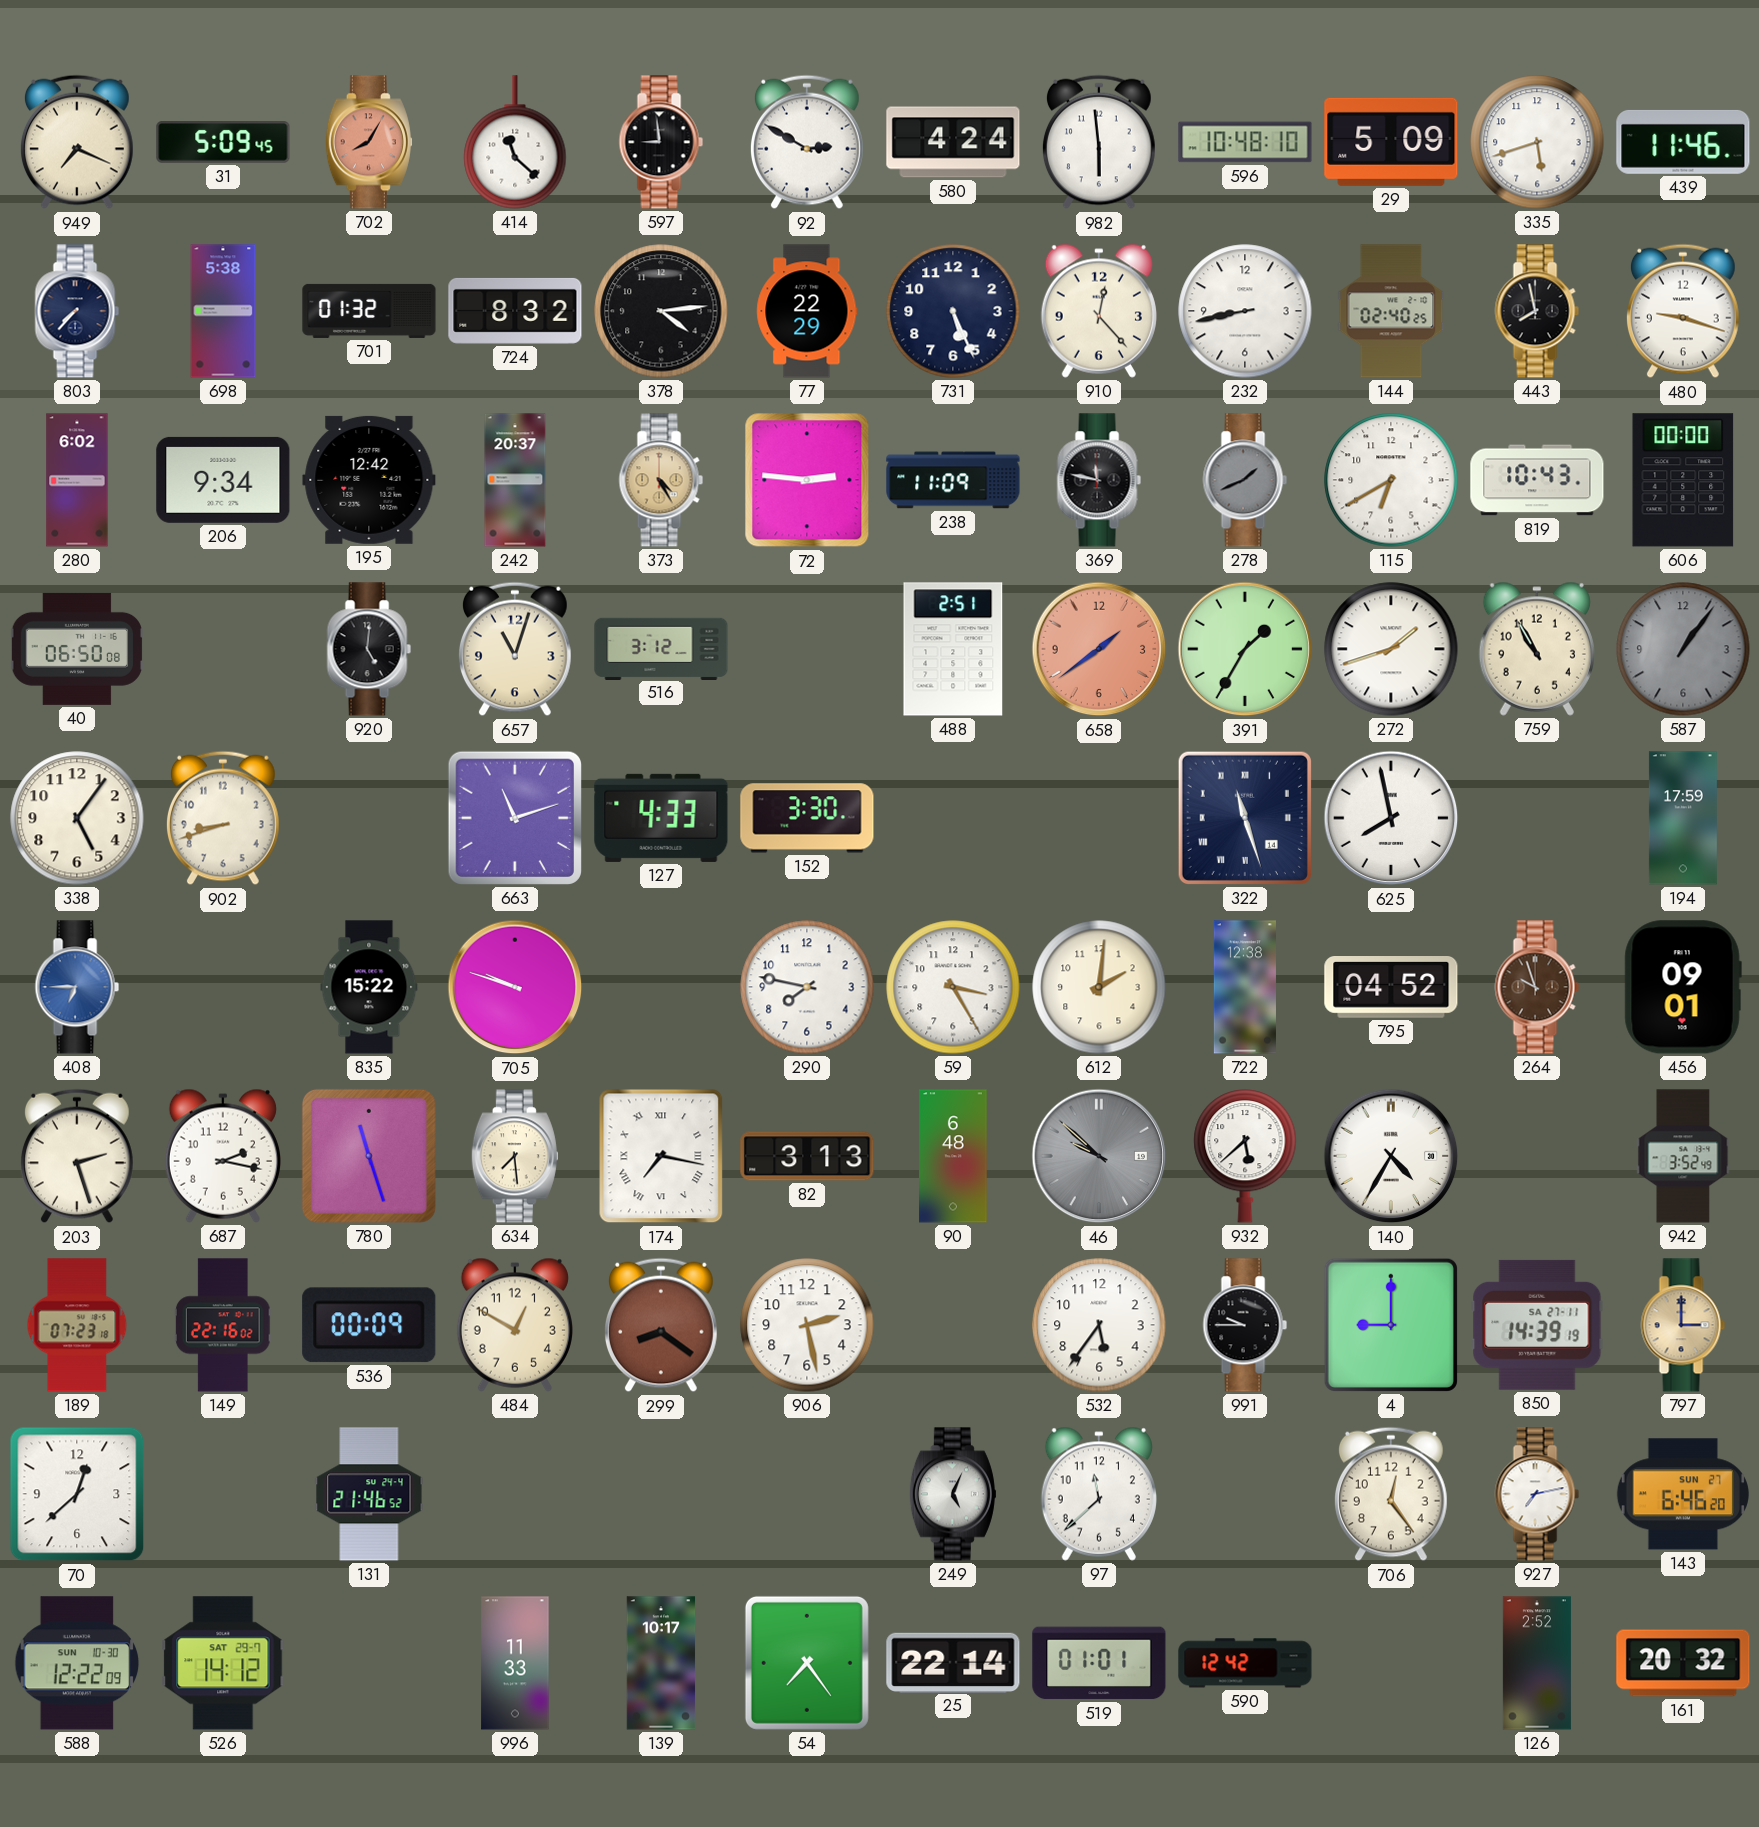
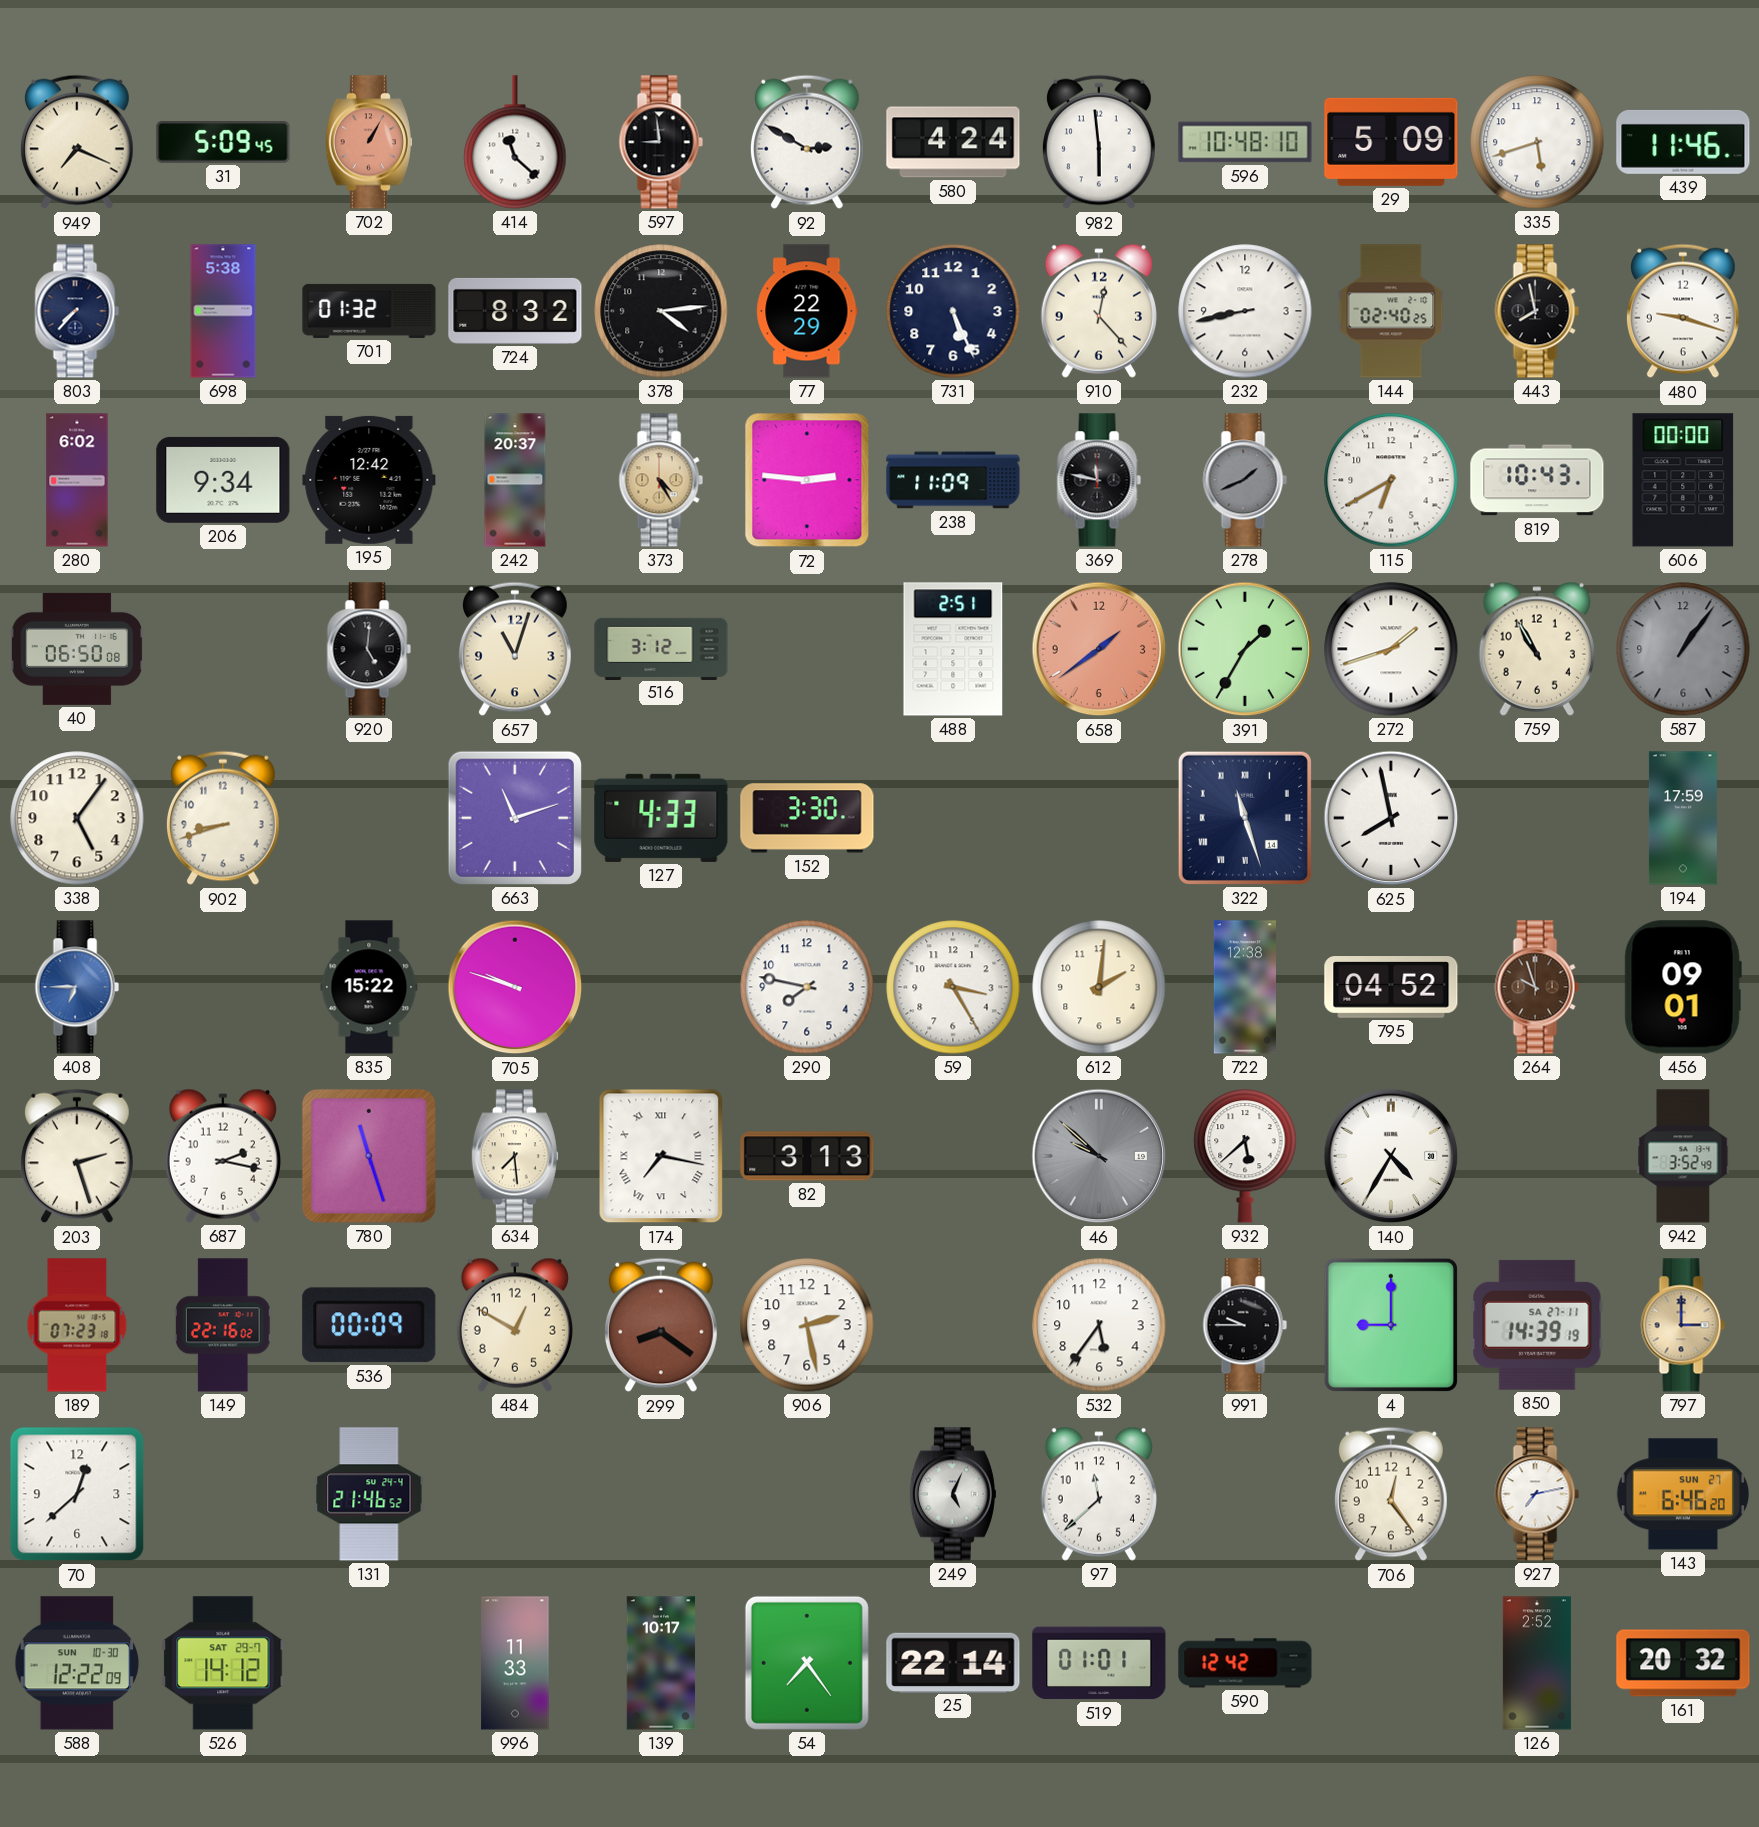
702: 8:05 -> 1:05 (369, 142)
90: 6:48 -> none (953, 1156)
